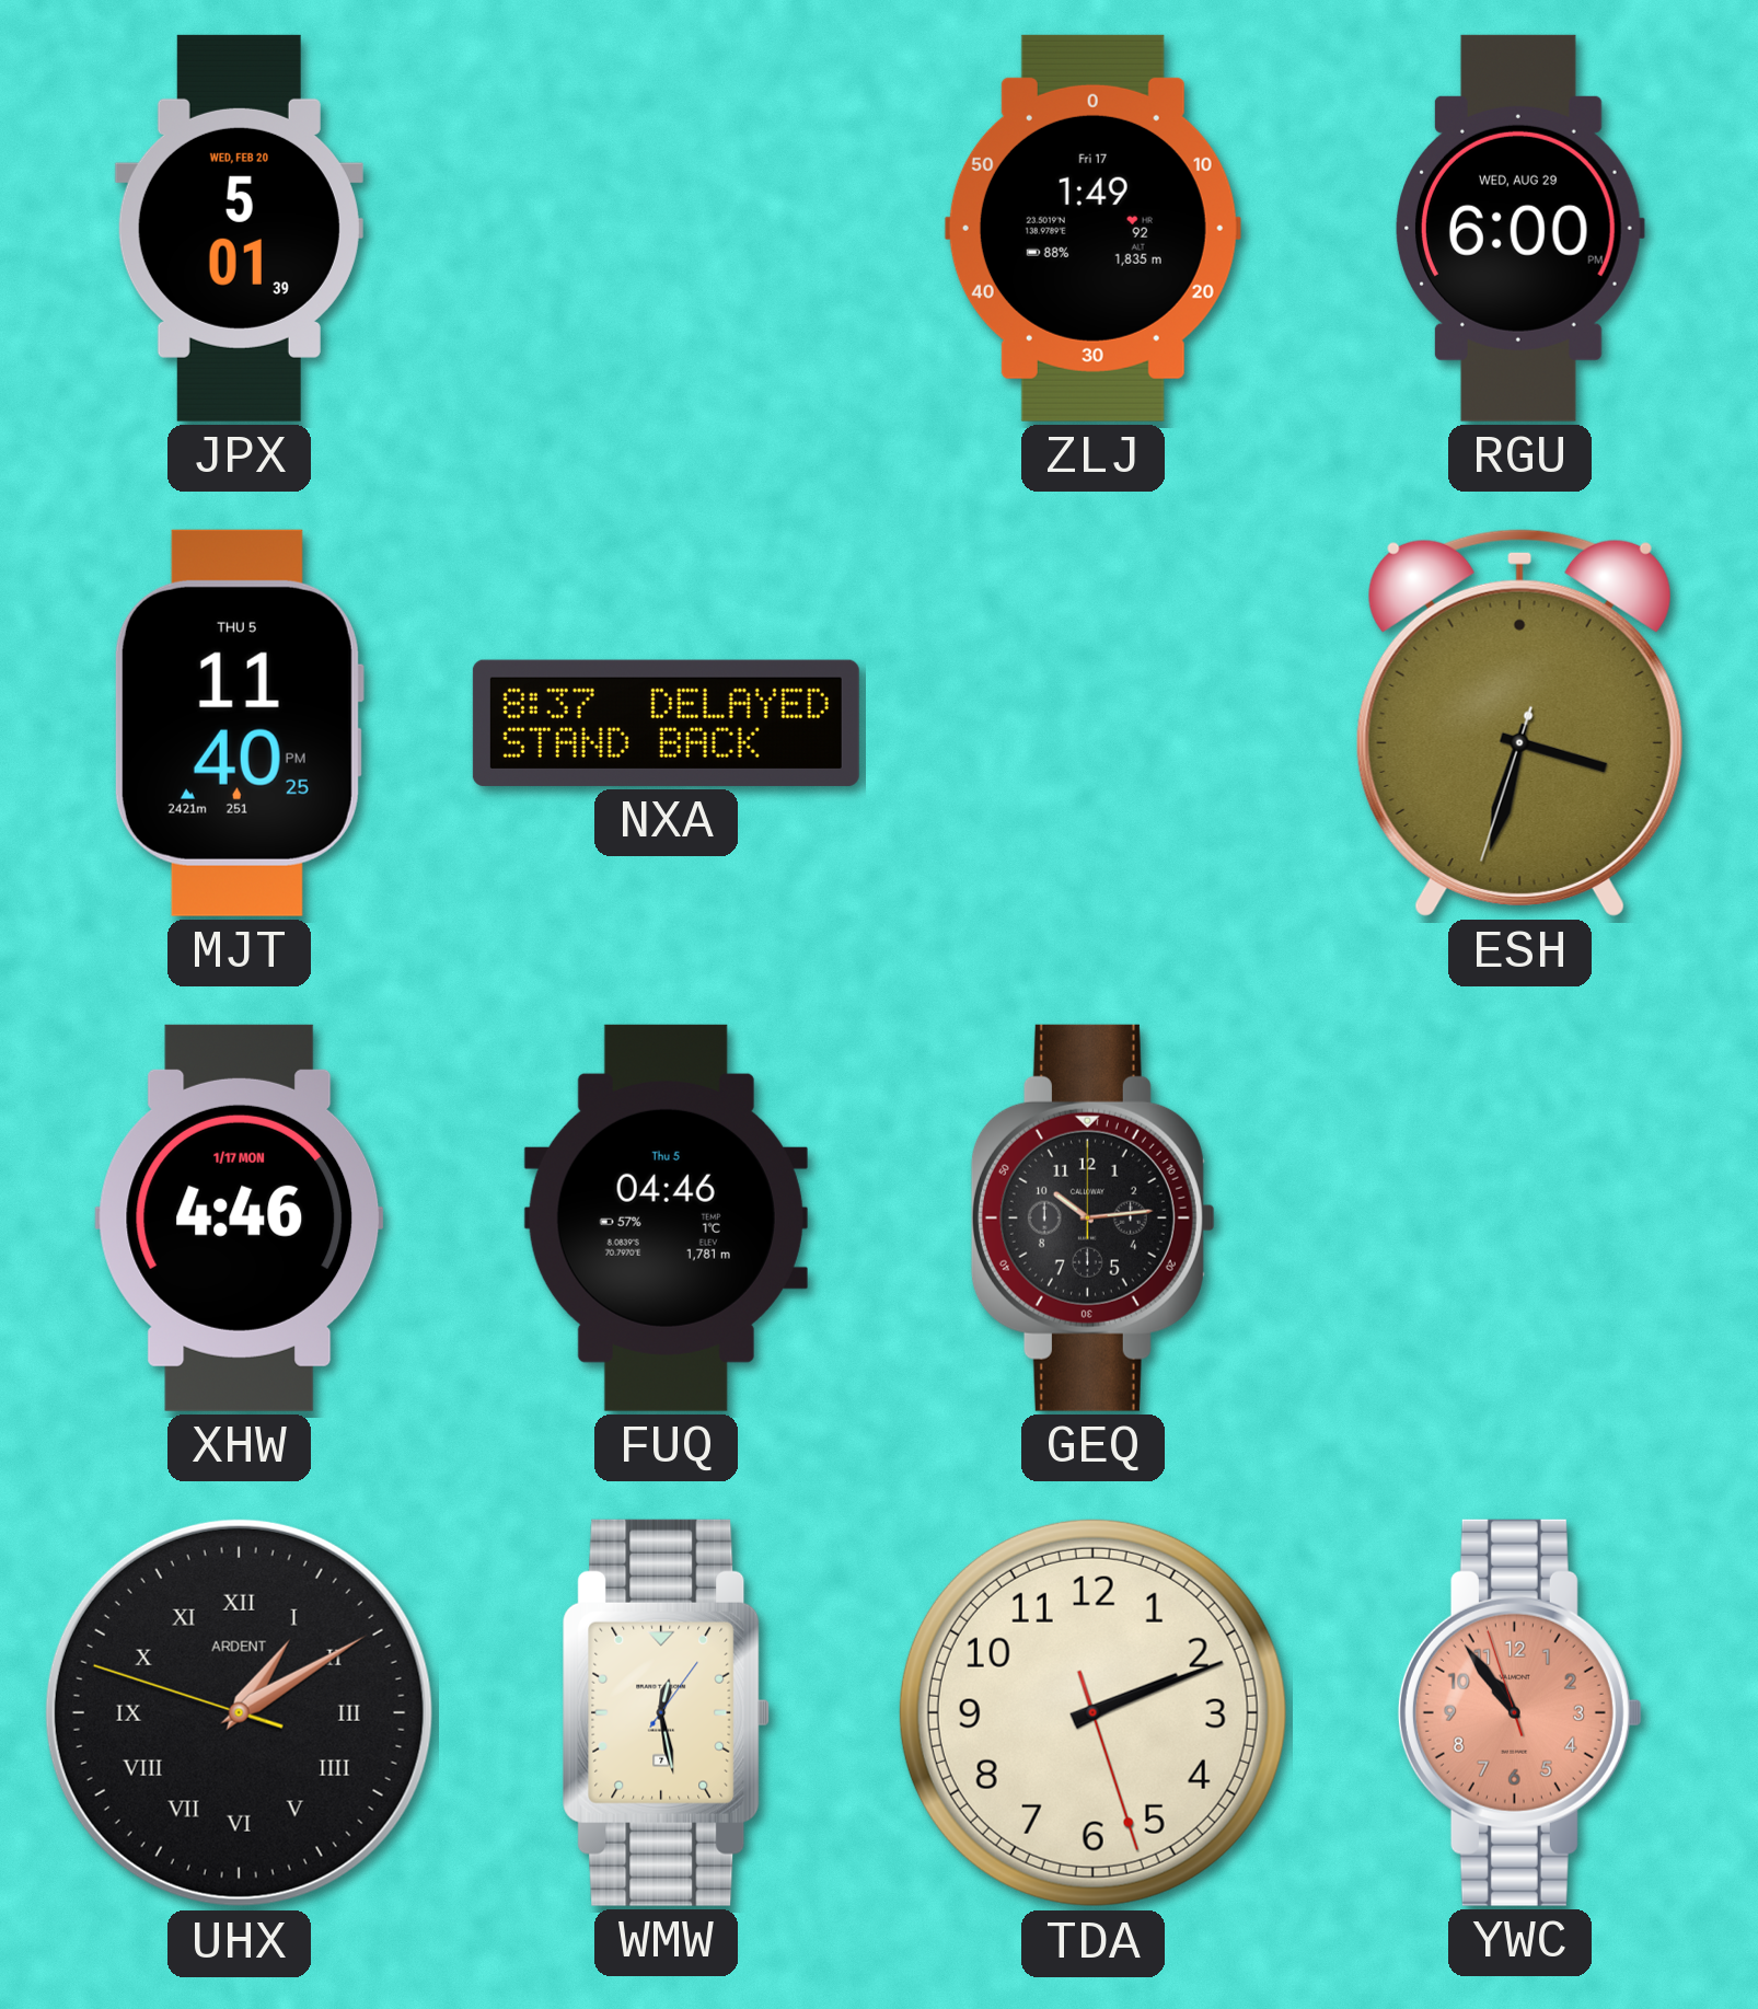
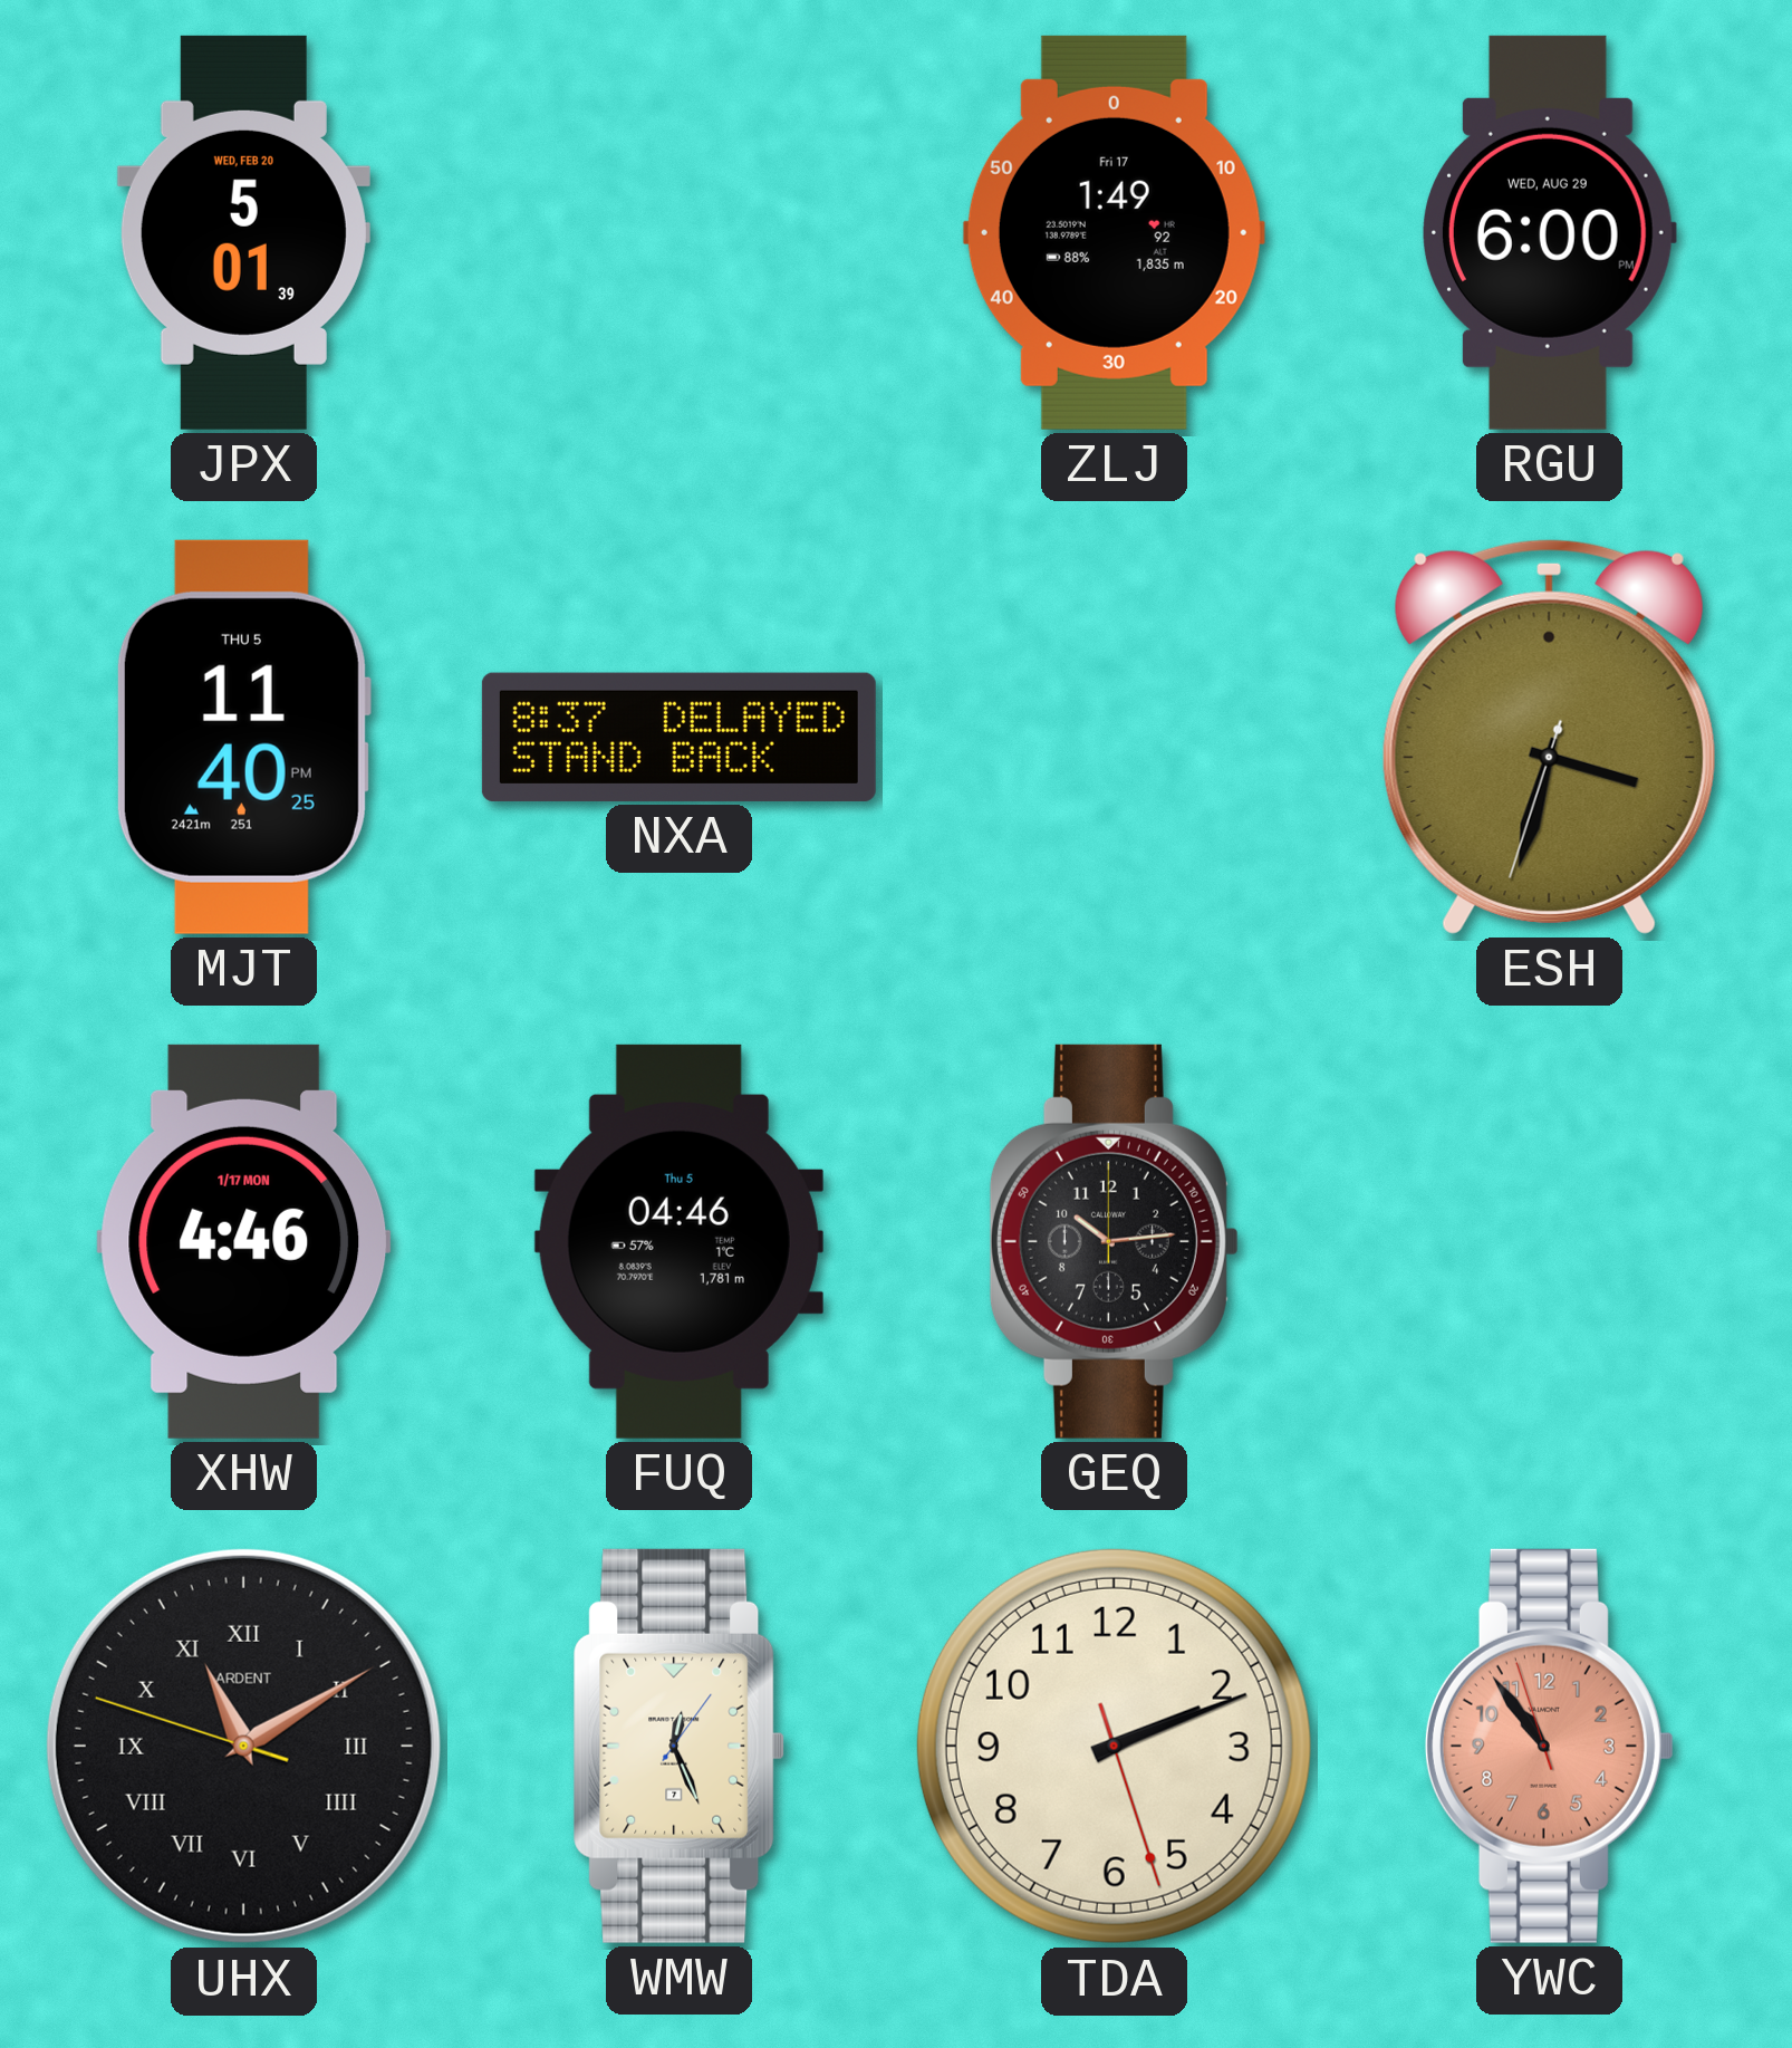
UHX: 1:09 -> 11:09 (243, 1746)
WMW: 12:28 -> 12:26 (680, 1746)
